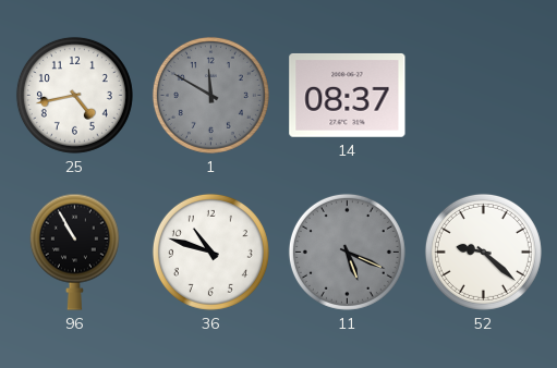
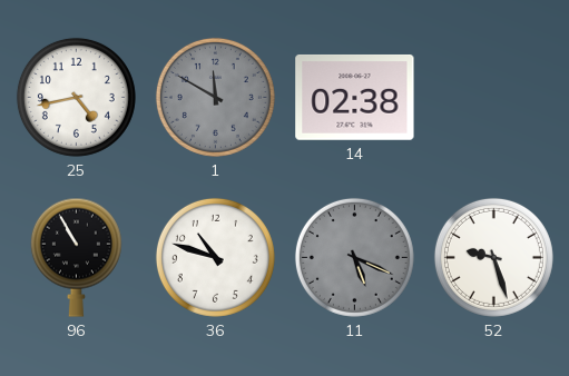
14: 08:37 -> 02:38 (355, 97)
52: 9:22 -> 9:27 (493, 257)
